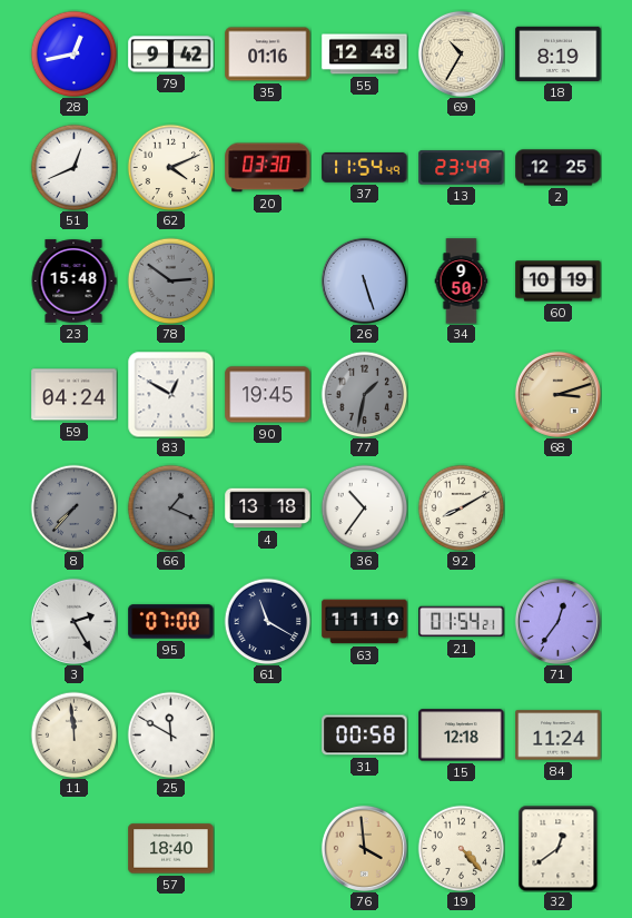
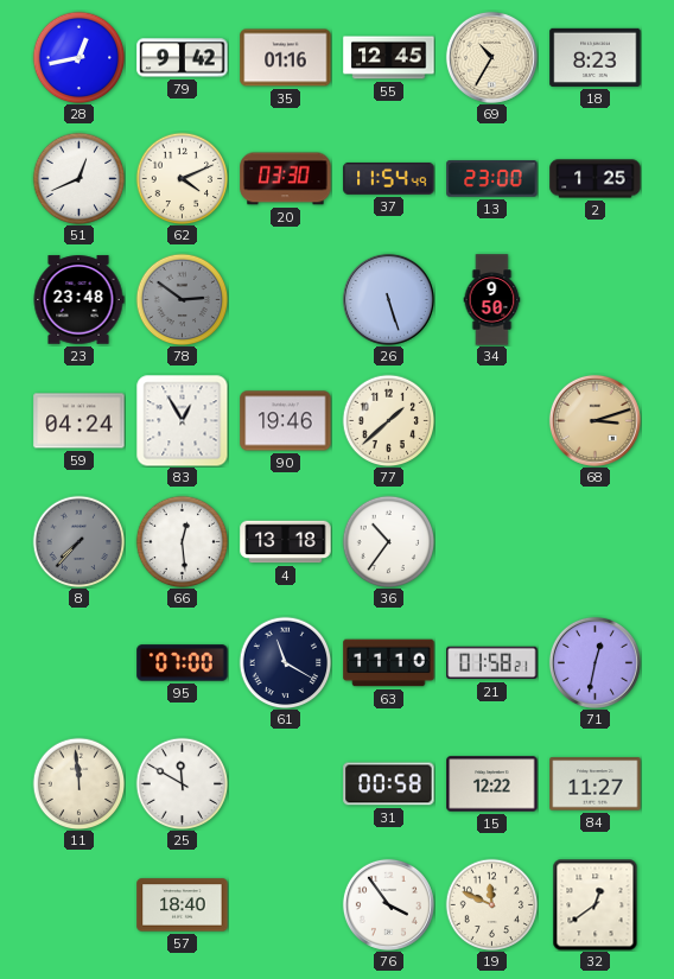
55: 12:48 -> 12:45 (389, 58)
18: 8:19 -> 8:23 (596, 57)
13: 23:49 -> 23:00 (492, 179)
2: 12:25 -> 1:25 (596, 179)
23: 15:48 -> 23:48 (78, 300)
60: 10:19 -> none (559, 282)
83: 12:50 -> 12:55 (182, 420)
90: 19:45 -> 19:46 (286, 421)
77: 1:32 -> 1:38 (388, 420)
77 dial: grey -> cream (388, 420)
66: 1:19 -> 12:29 (182, 541)
66 dial: grey -> white (182, 541)
92: 8:10 -> none (461, 507)
3: 2:25 -> none (73, 621)
21: 01:54 -> 01:58 (492, 663)
71: 12:36 -> 12:32 (594, 662)
15: 12:18 -> 12:22 (492, 784)
84: 11:24 -> 11:27 (596, 784)
76: 3:59 -> 3:54 (388, 904)
76 dial: champagne -> white (388, 904)
19: 4:23 -> 11:49 (491, 904)
